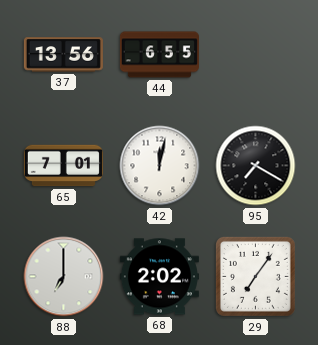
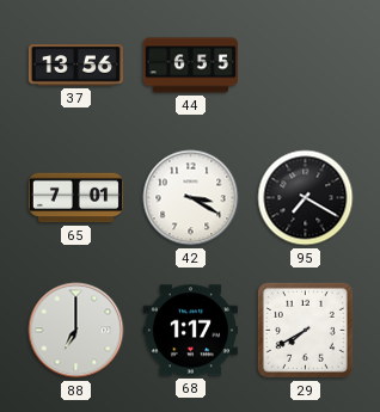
42: 12:02 -> 3:20 (191, 198)
68: 2:02 -> 1:17 (190, 331)
29: 7:06 -> 7:40 (305, 330)
